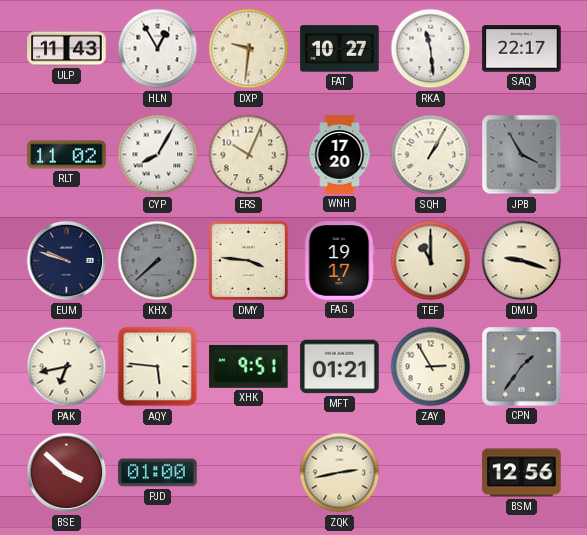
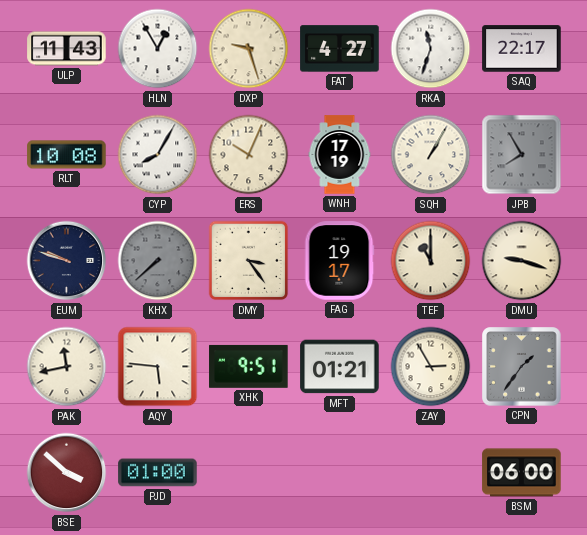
DXP: 9:31 -> 9:27 (249, 49)
FAT: 10:27 -> 4:27 (340, 49)
RKA: 11:29 -> 11:33 (431, 49)
RLT: 11:02 -> 10:08 (67, 155)
WNH: 17:20 -> 17:19 (340, 155)
JPB: 3:55 -> 7:55 (522, 155)
DMY: 3:46 -> 3:24 (249, 261)
PAK: 6:43 -> 11:43 (67, 367)
ZQK: 2:43 -> none (340, 473)
BSM: 12:56 -> 06:00 (522, 473)
